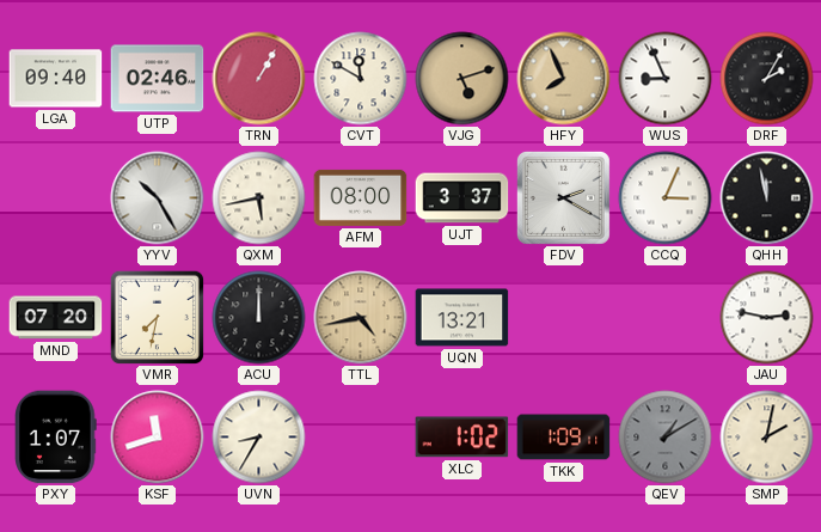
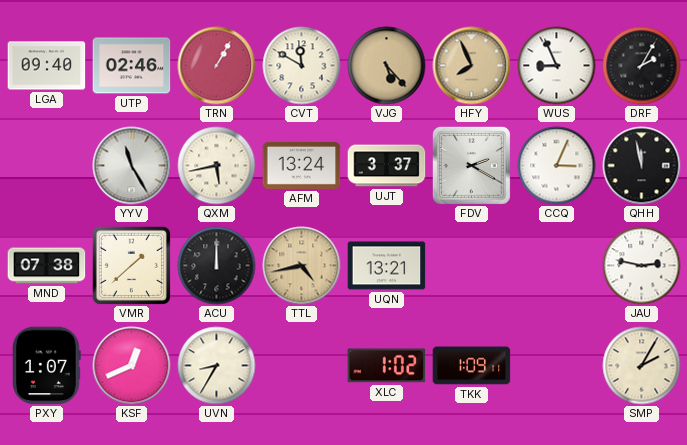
VJG: 5:12 -> 5:23 (387, 66)
YYV: 10:25 -> 11:25 (132, 166)
AFM: 08:00 -> 13:24 (302, 165)
MND: 07:20 -> 07:38 (47, 266)
VMR: 7:32 -> 1:38 (131, 265)
KSF: 11:42 -> 12:41 (132, 366)
QEV: 1:10 -> none (666, 438)
SMP: 2:02 -> 2:05 (642, 366)
